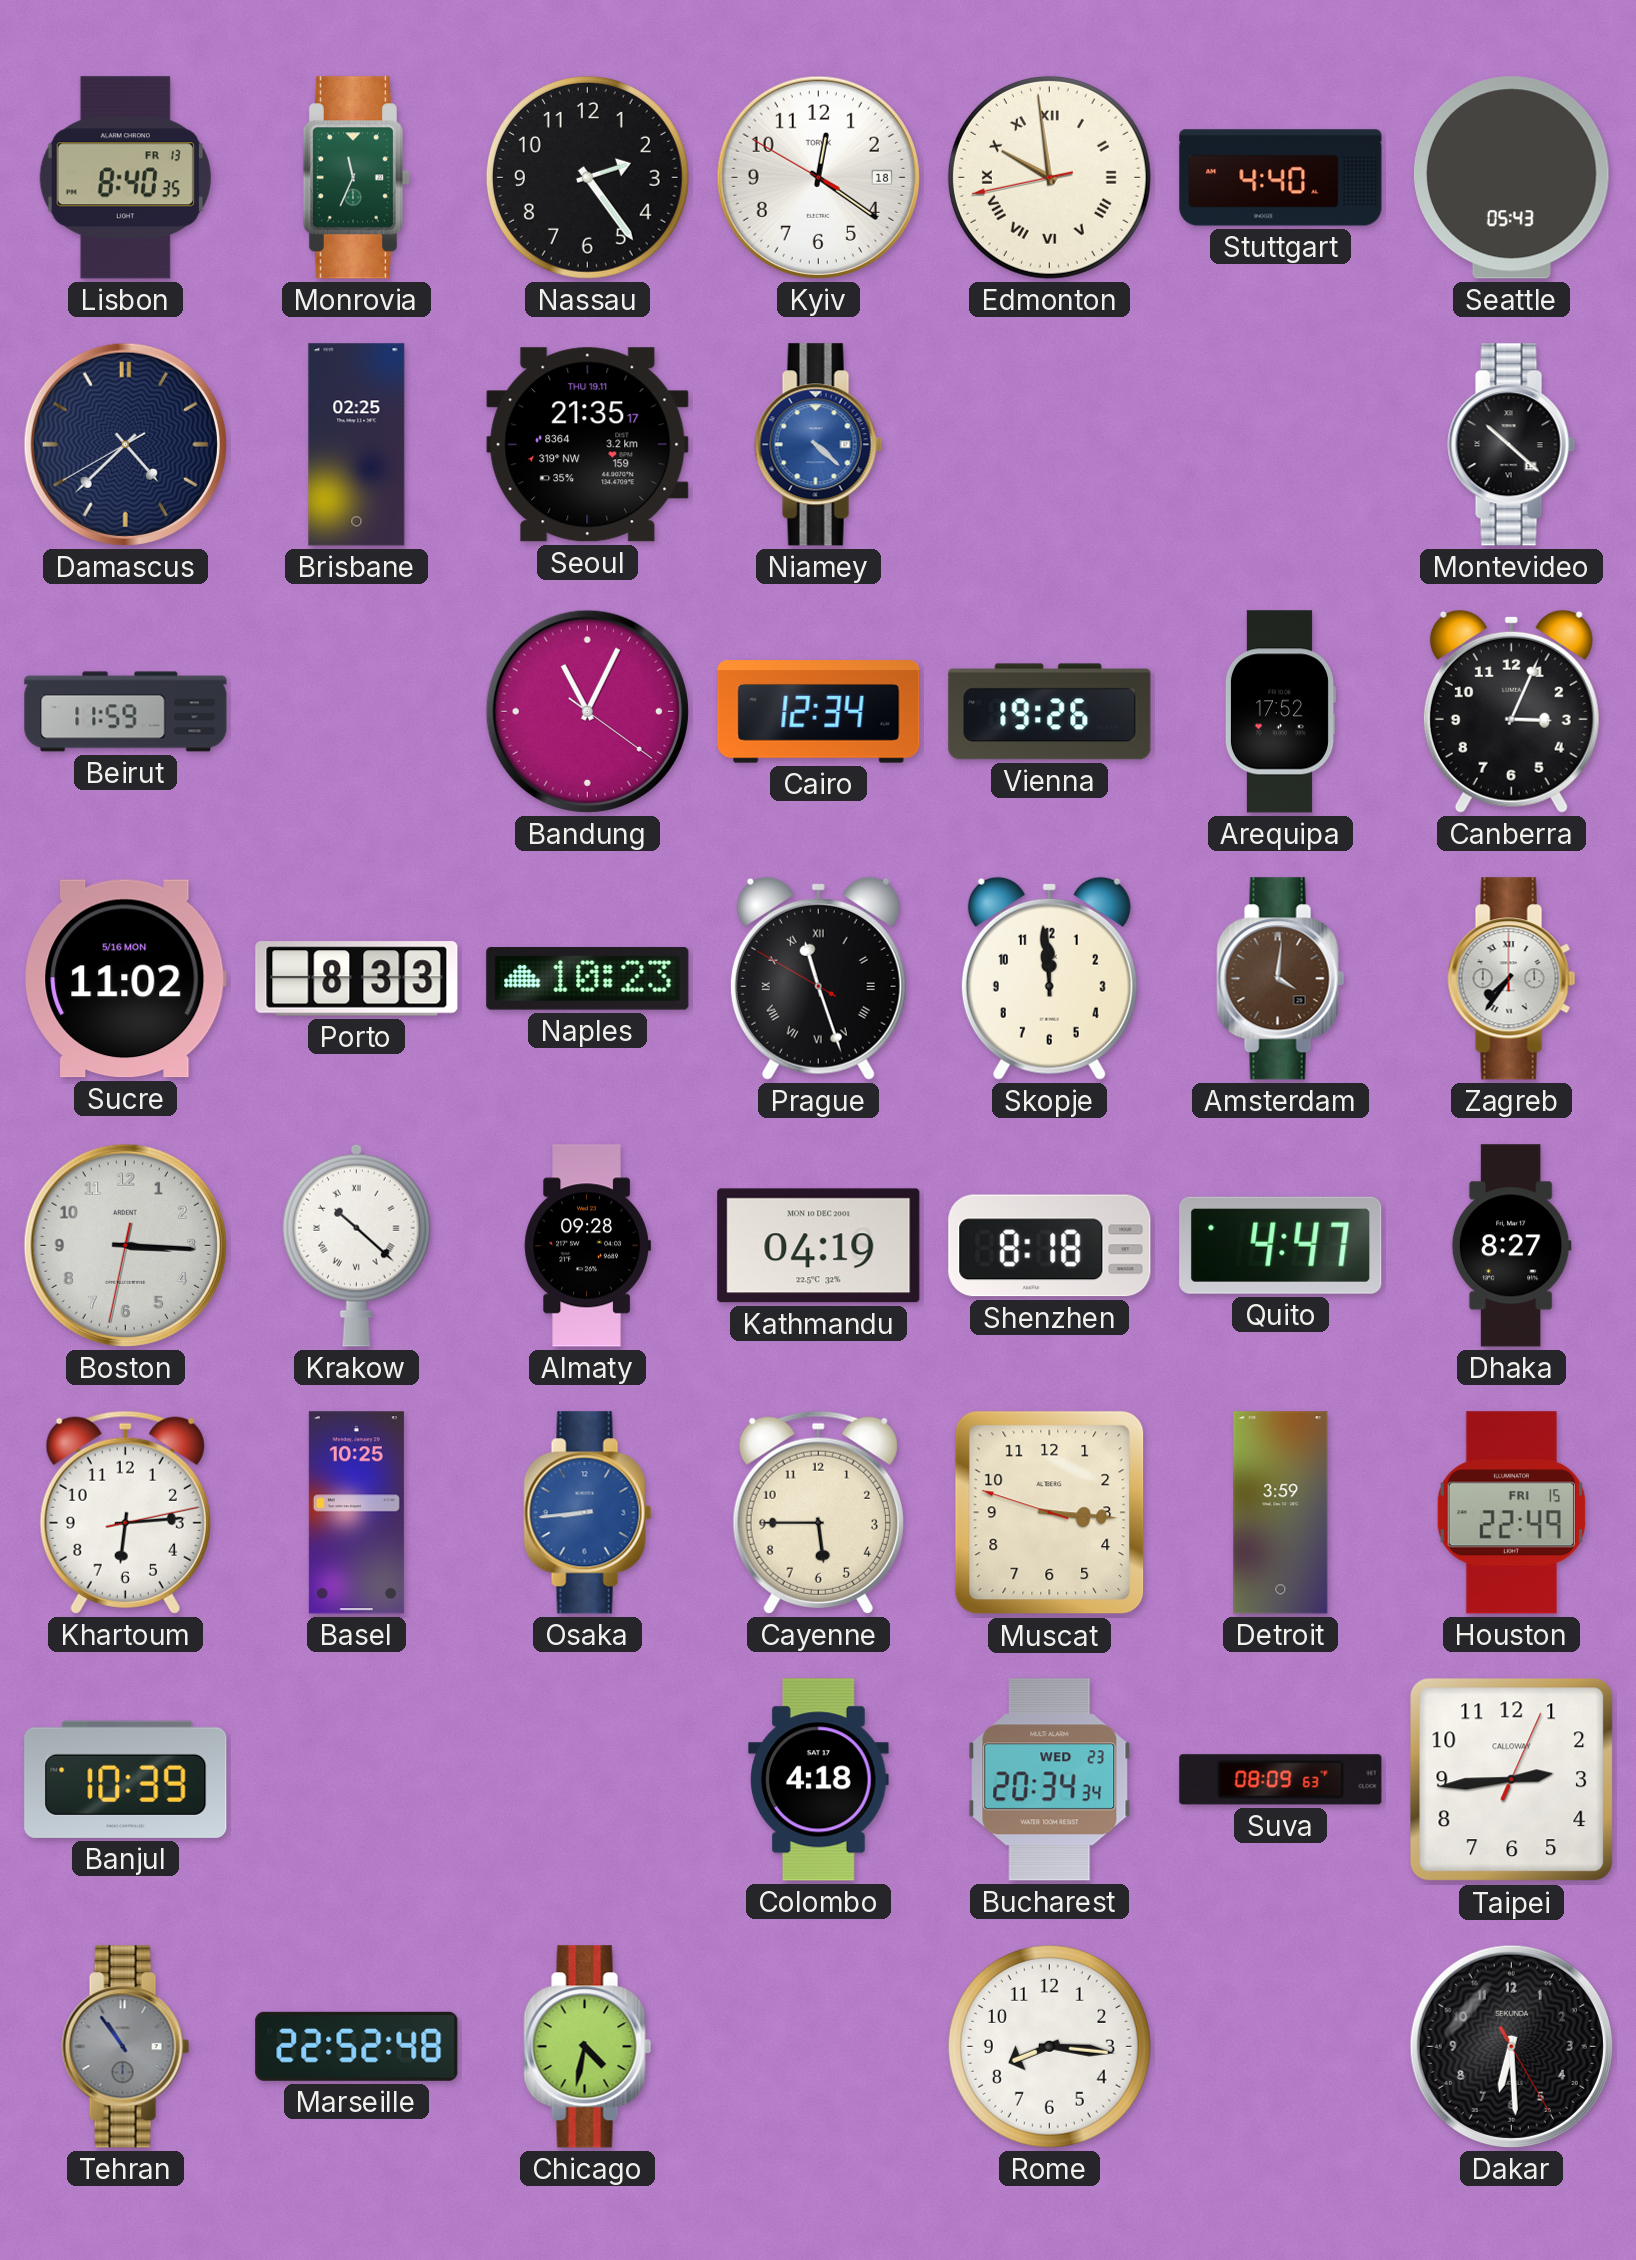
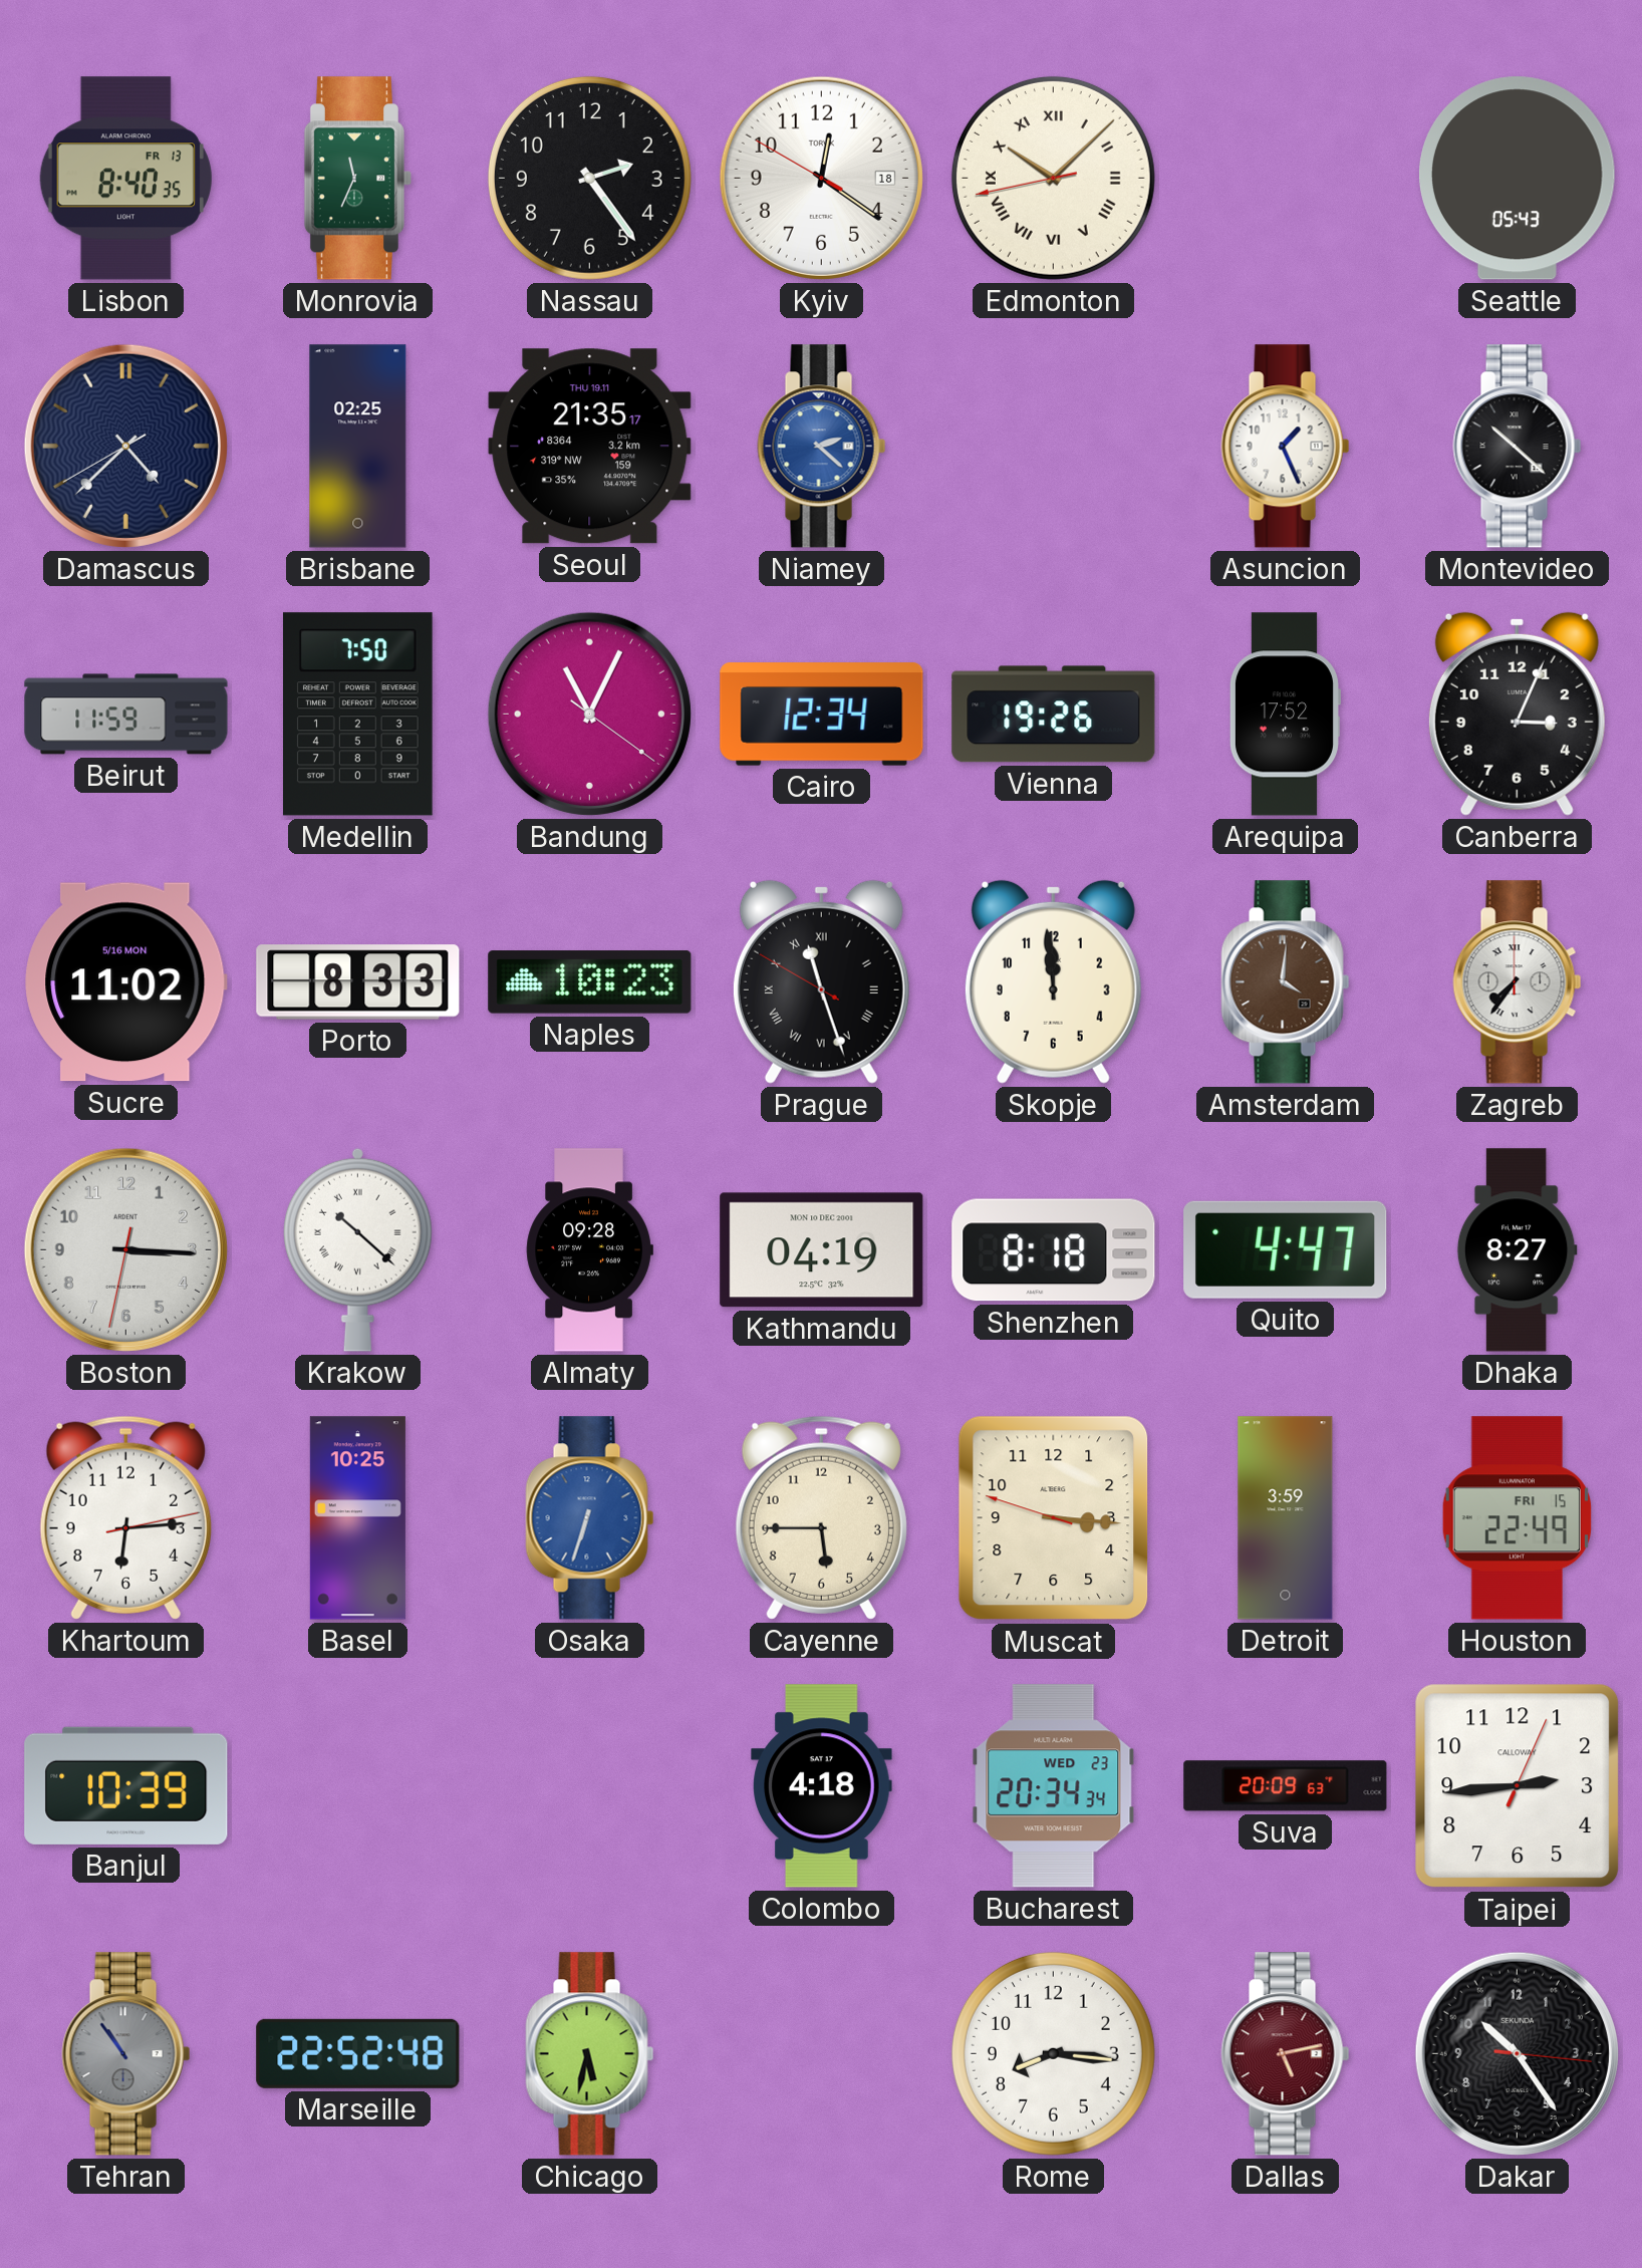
Edmonton: 9:58 -> 10:07 (1053, 178)
Stuttgart: 4:40 -> none (1281, 178)
Niamey: 4:22 -> 2:22 (822, 447)
Asuncion: none -> 1:26 (1286, 447)
Medellin: none -> 7:50 (358, 715)
Osaka: 8:44 -> 6:33 (590, 1518)
Suva: 08:09 -> 20:09 (1286, 1786)
Chicago: 4:32 -> 5:32 (590, 2054)
Dallas: none -> 5:13 (1286, 2054)
Dakar: 6:29 -> 10:24 (1517, 2053)
